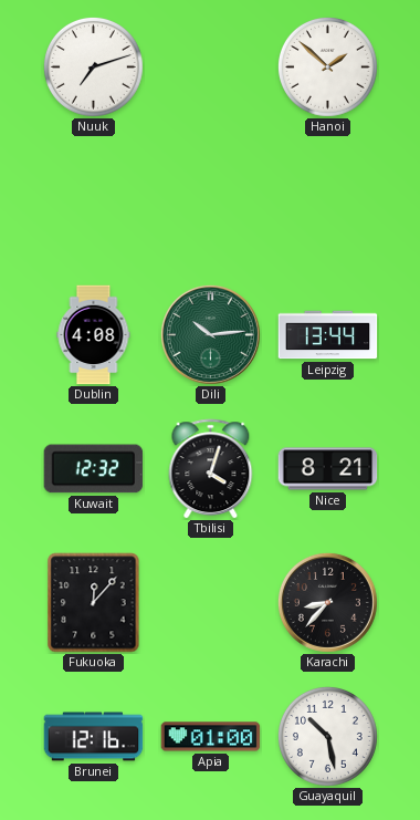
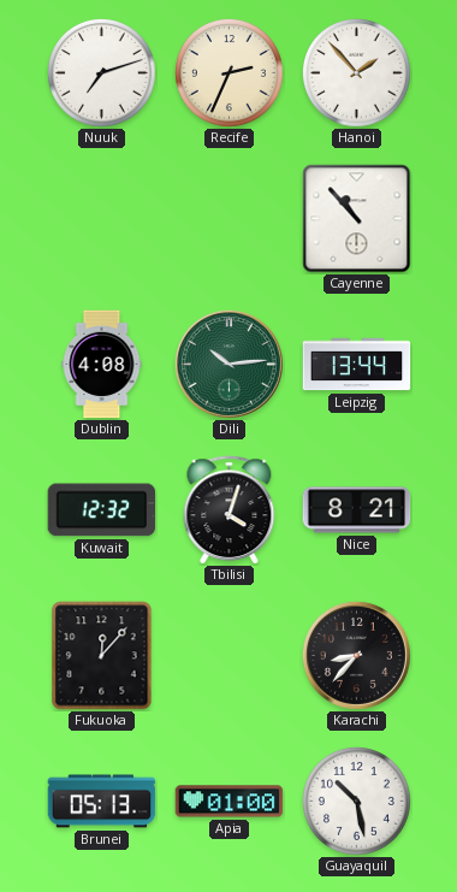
Recife: none -> 2:34 (228, 72)
Hanoi: 1:52 -> 1:53 (356, 72)
Cayenne: none -> 10:53 (357, 219)
Brunei: 12:16 -> 05:13 (102, 802)
